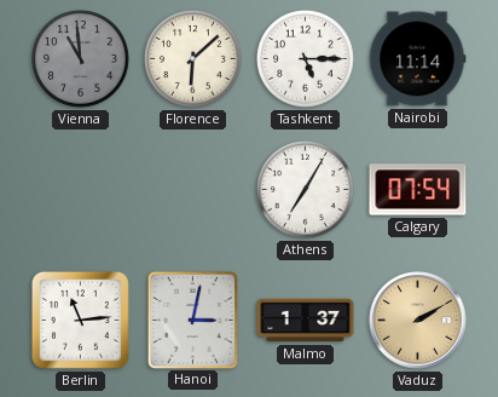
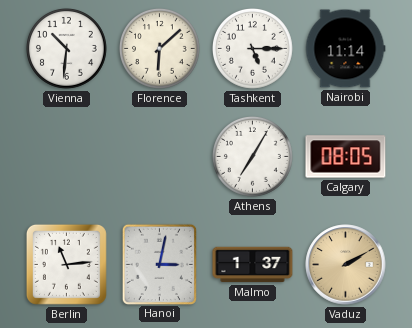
Vienna: 10:59 -> 10:31 (67, 49)
Vienna dial: grey -> white (67, 49)
Calgary: 07:54 -> 08:05 (346, 157)
